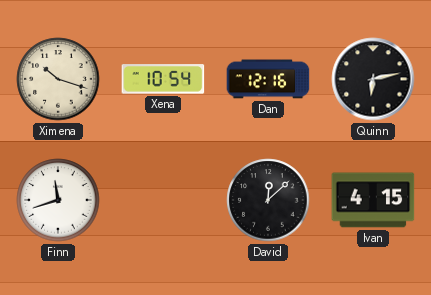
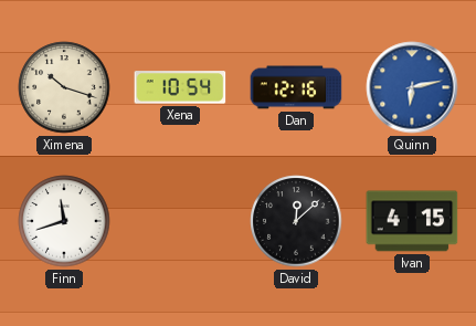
Quinn dial: black -> blue (412, 87)
